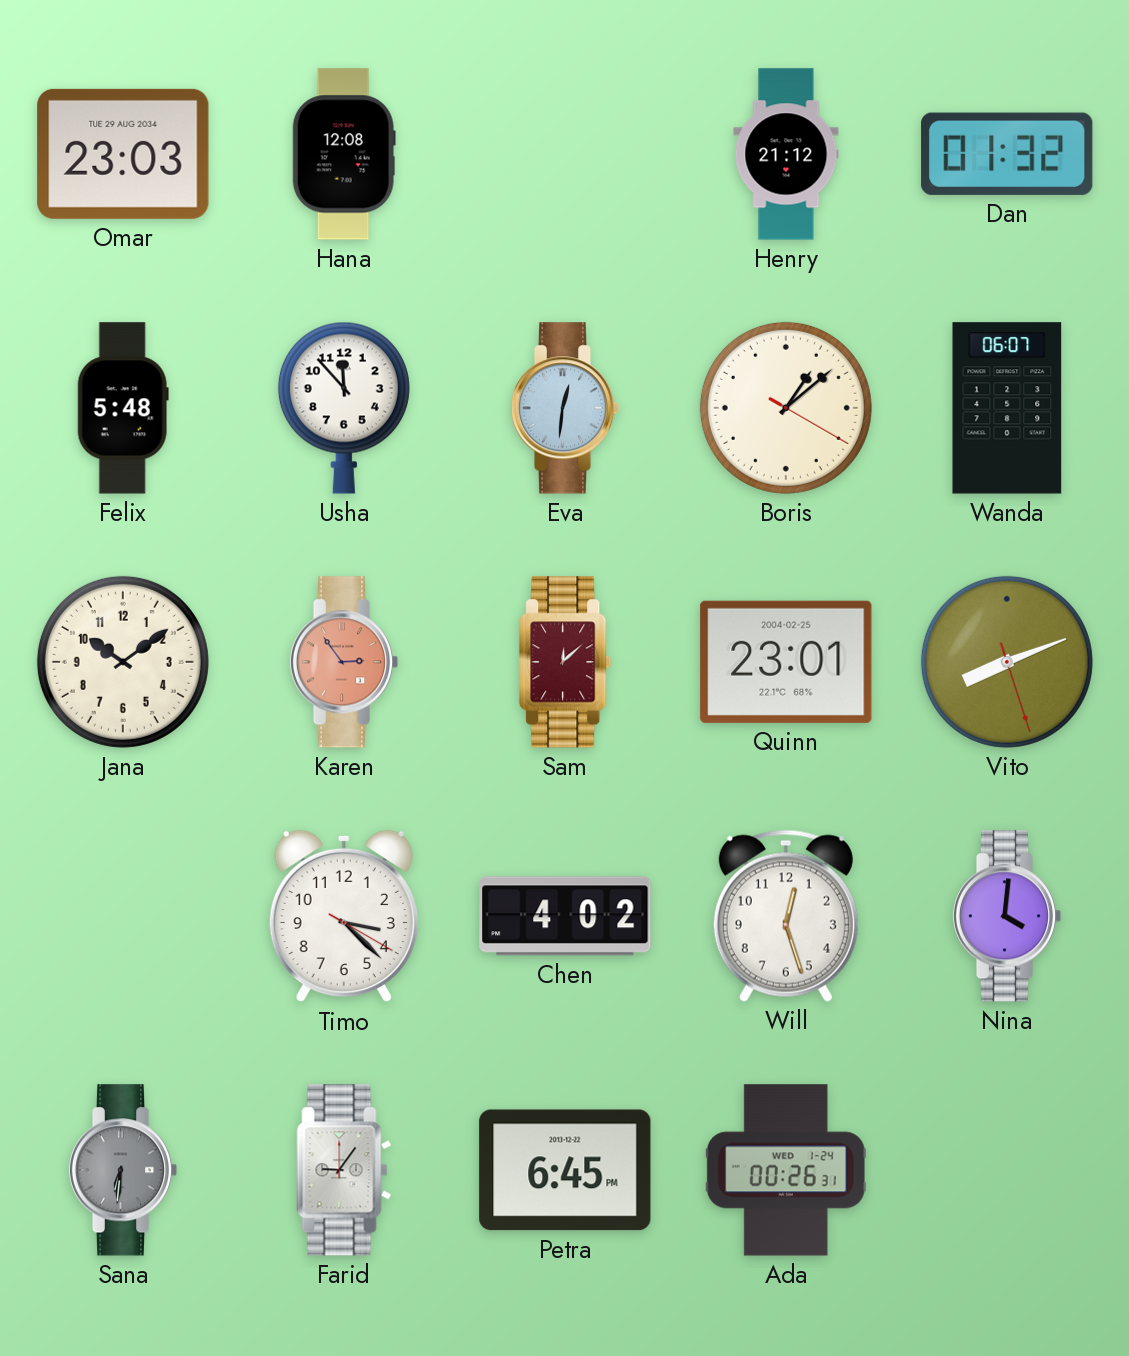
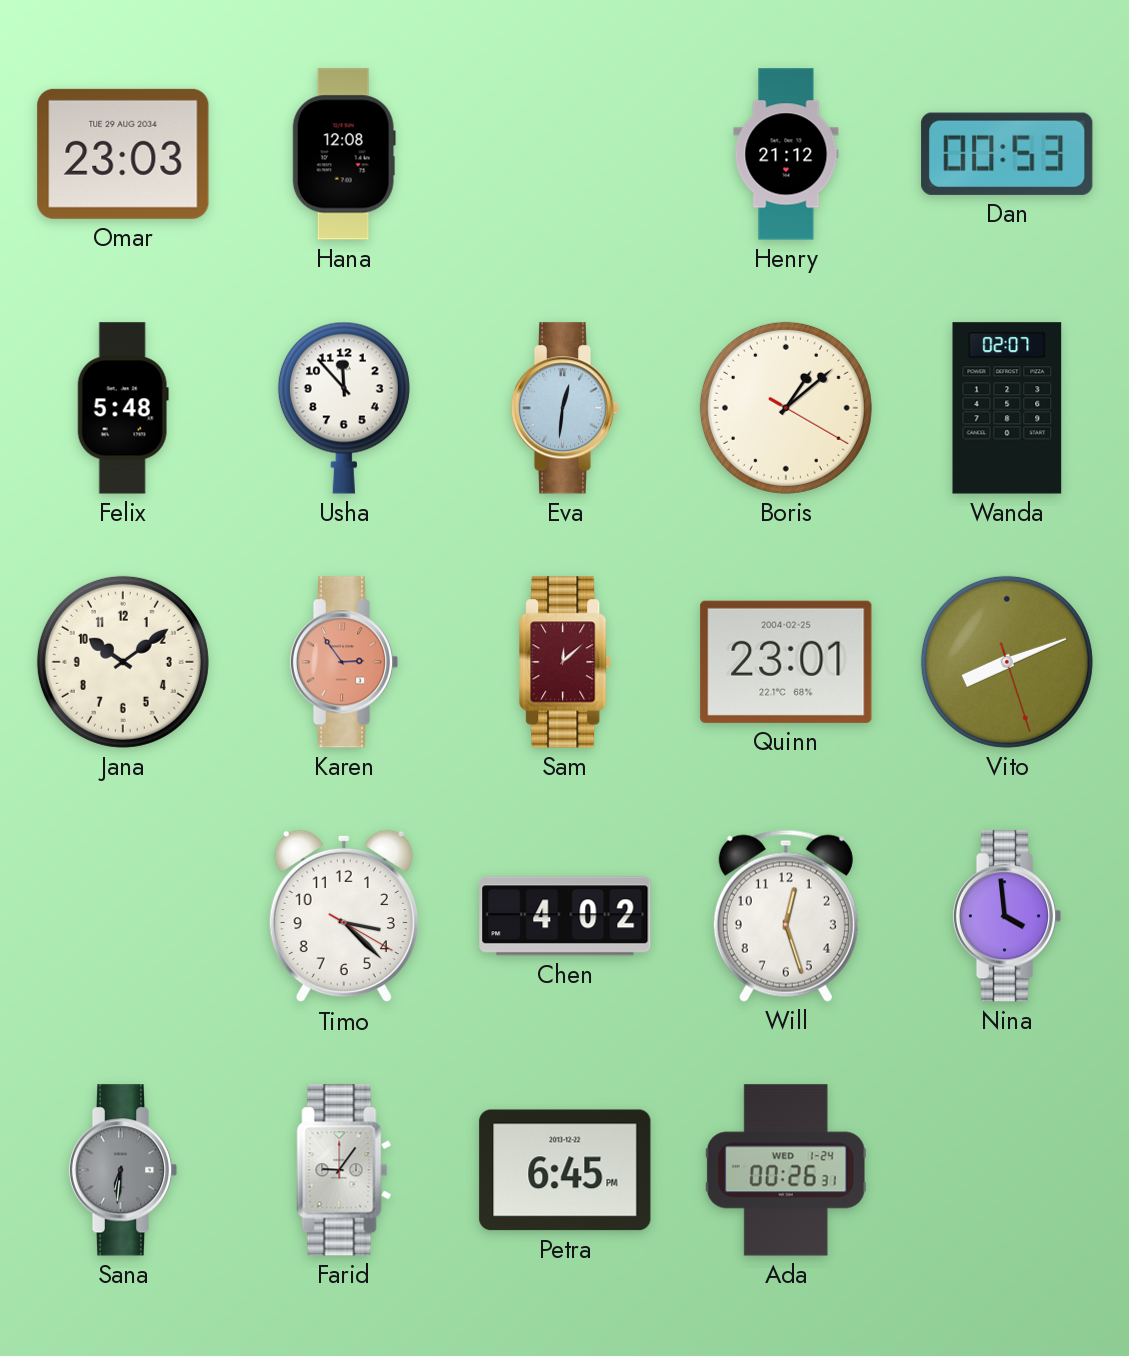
Dan: 01:32 -> 00:53 (1007, 154)
Wanda: 06:07 -> 02:07 (1007, 408)
Nina: 4:01 -> 3:59 (1007, 916)
